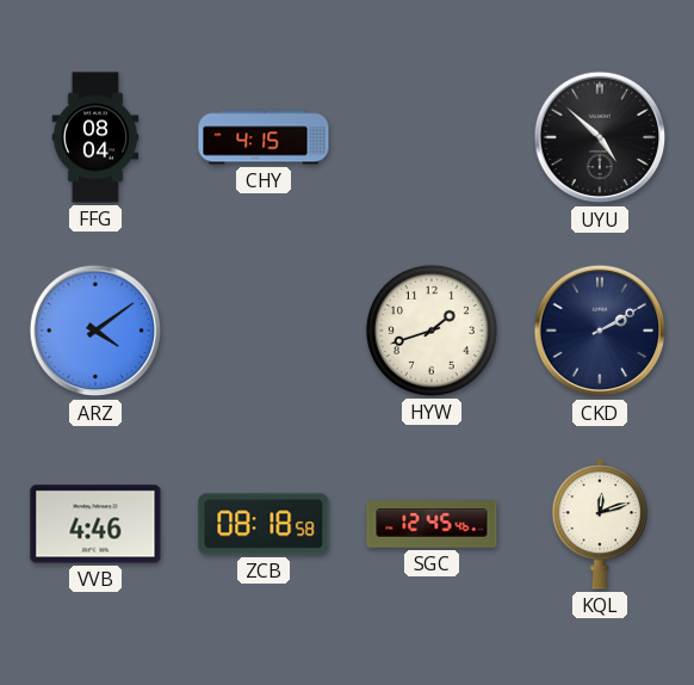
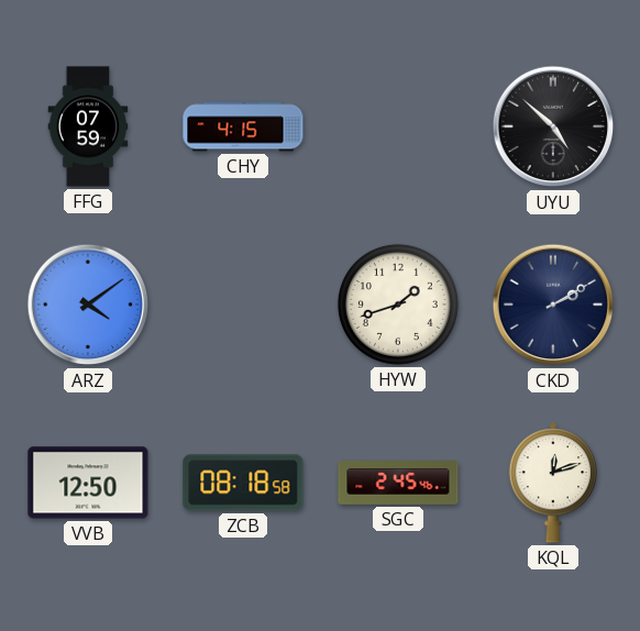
FFG: 08:04 -> 07:59 (88, 126)
VVB: 4:46 -> 12:50 (88, 483)
SGC: 12:45 -> 2:45 (398, 483)
